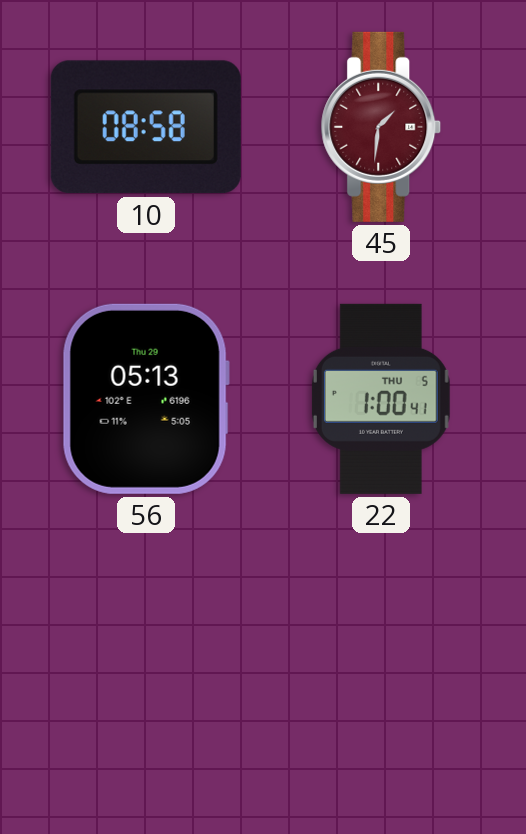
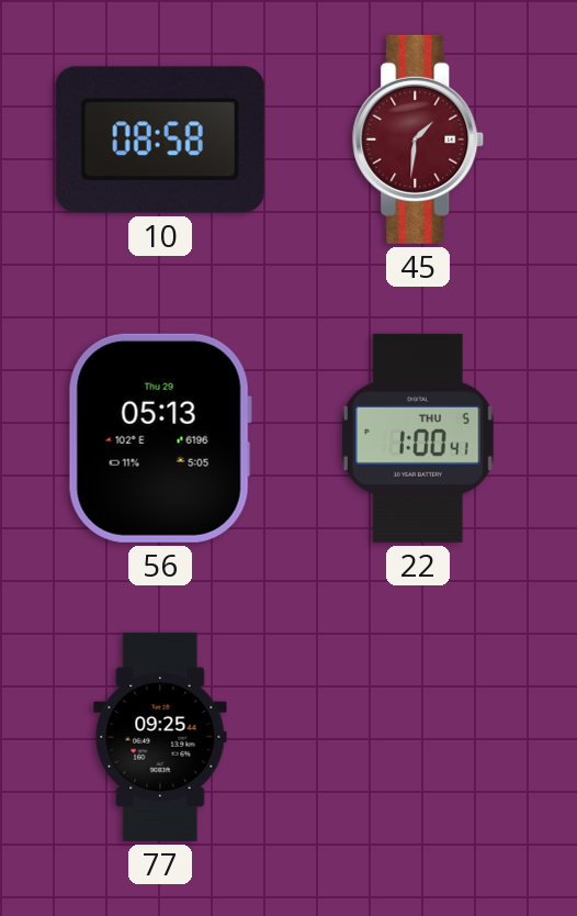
77: none -> 09:25 (160, 737)
